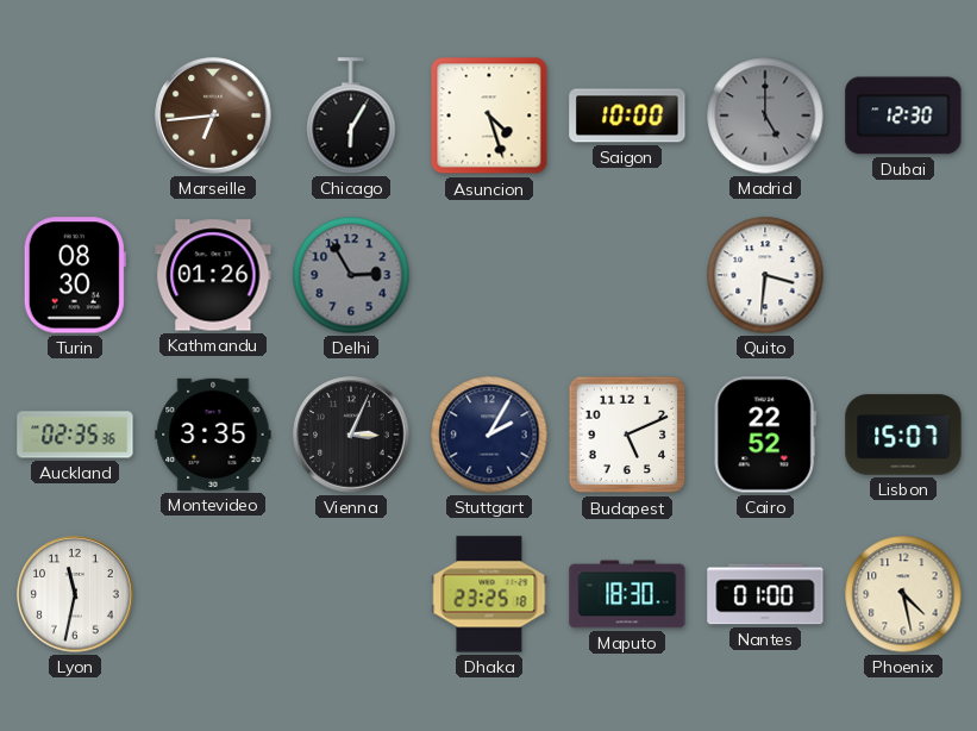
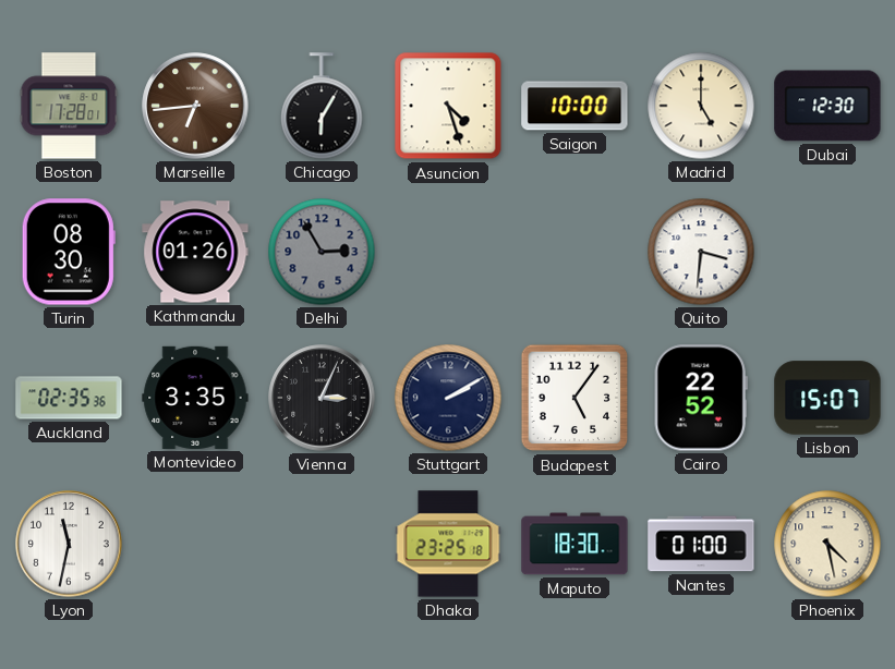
Boston: none -> 17:28 (69, 106)
Madrid dial: grey -> cream (701, 106)
Stuttgart: 2:05 -> 2:10 (448, 398)
Budapest: 5:11 -> 5:06 (575, 398)
